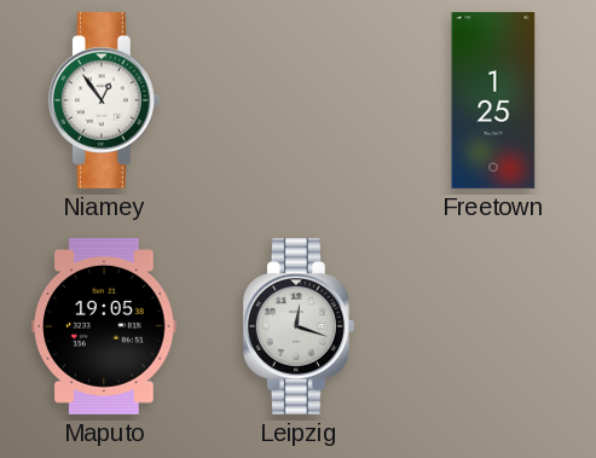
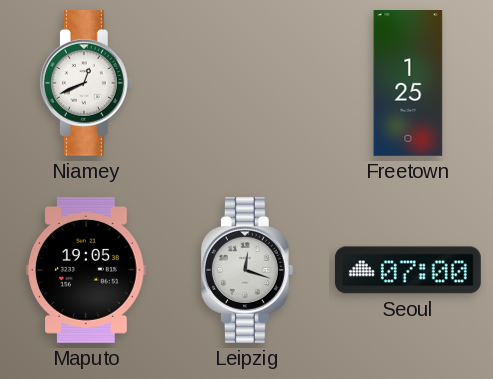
Niamey: 12:54 -> 12:41 (86, 83)
Seoul: none -> 07:00 (408, 270)
